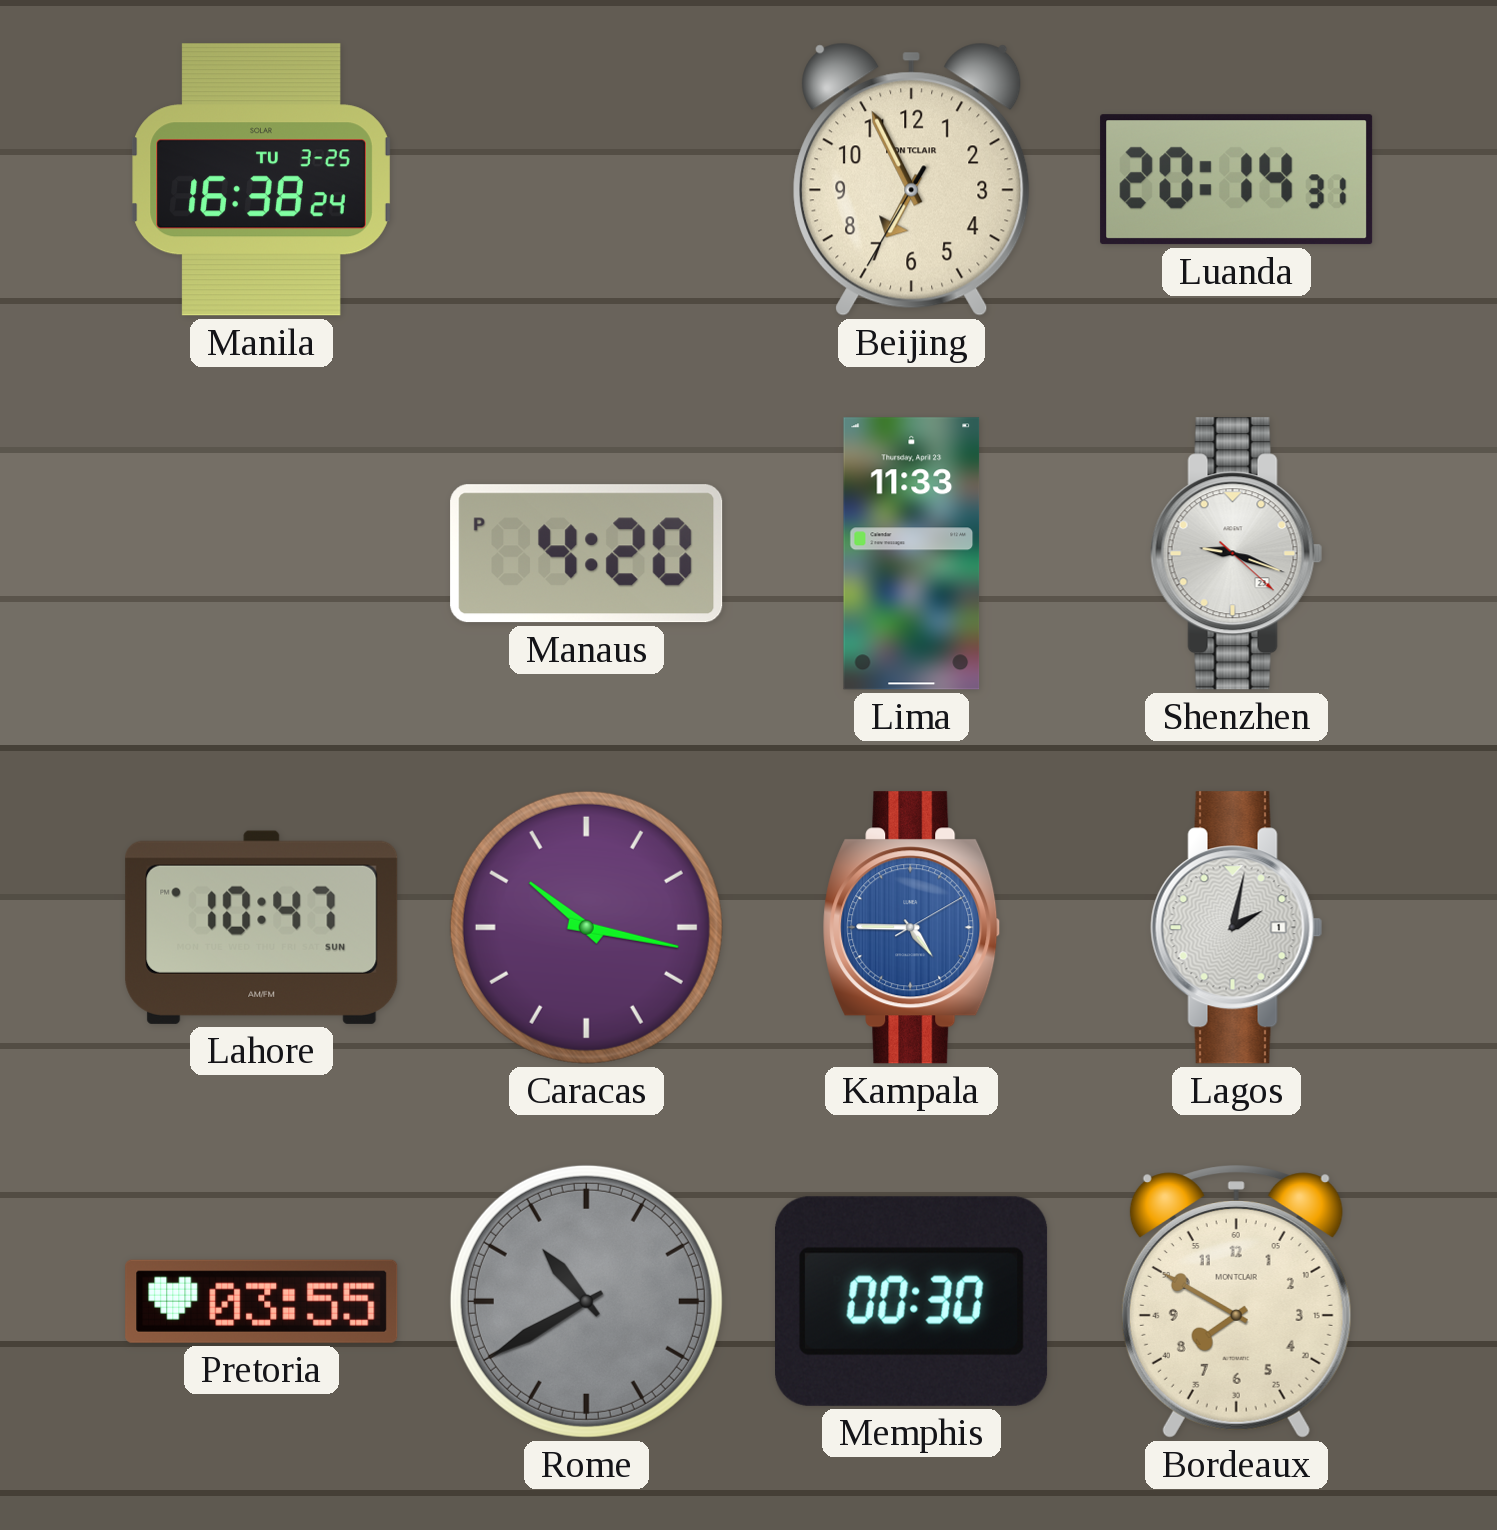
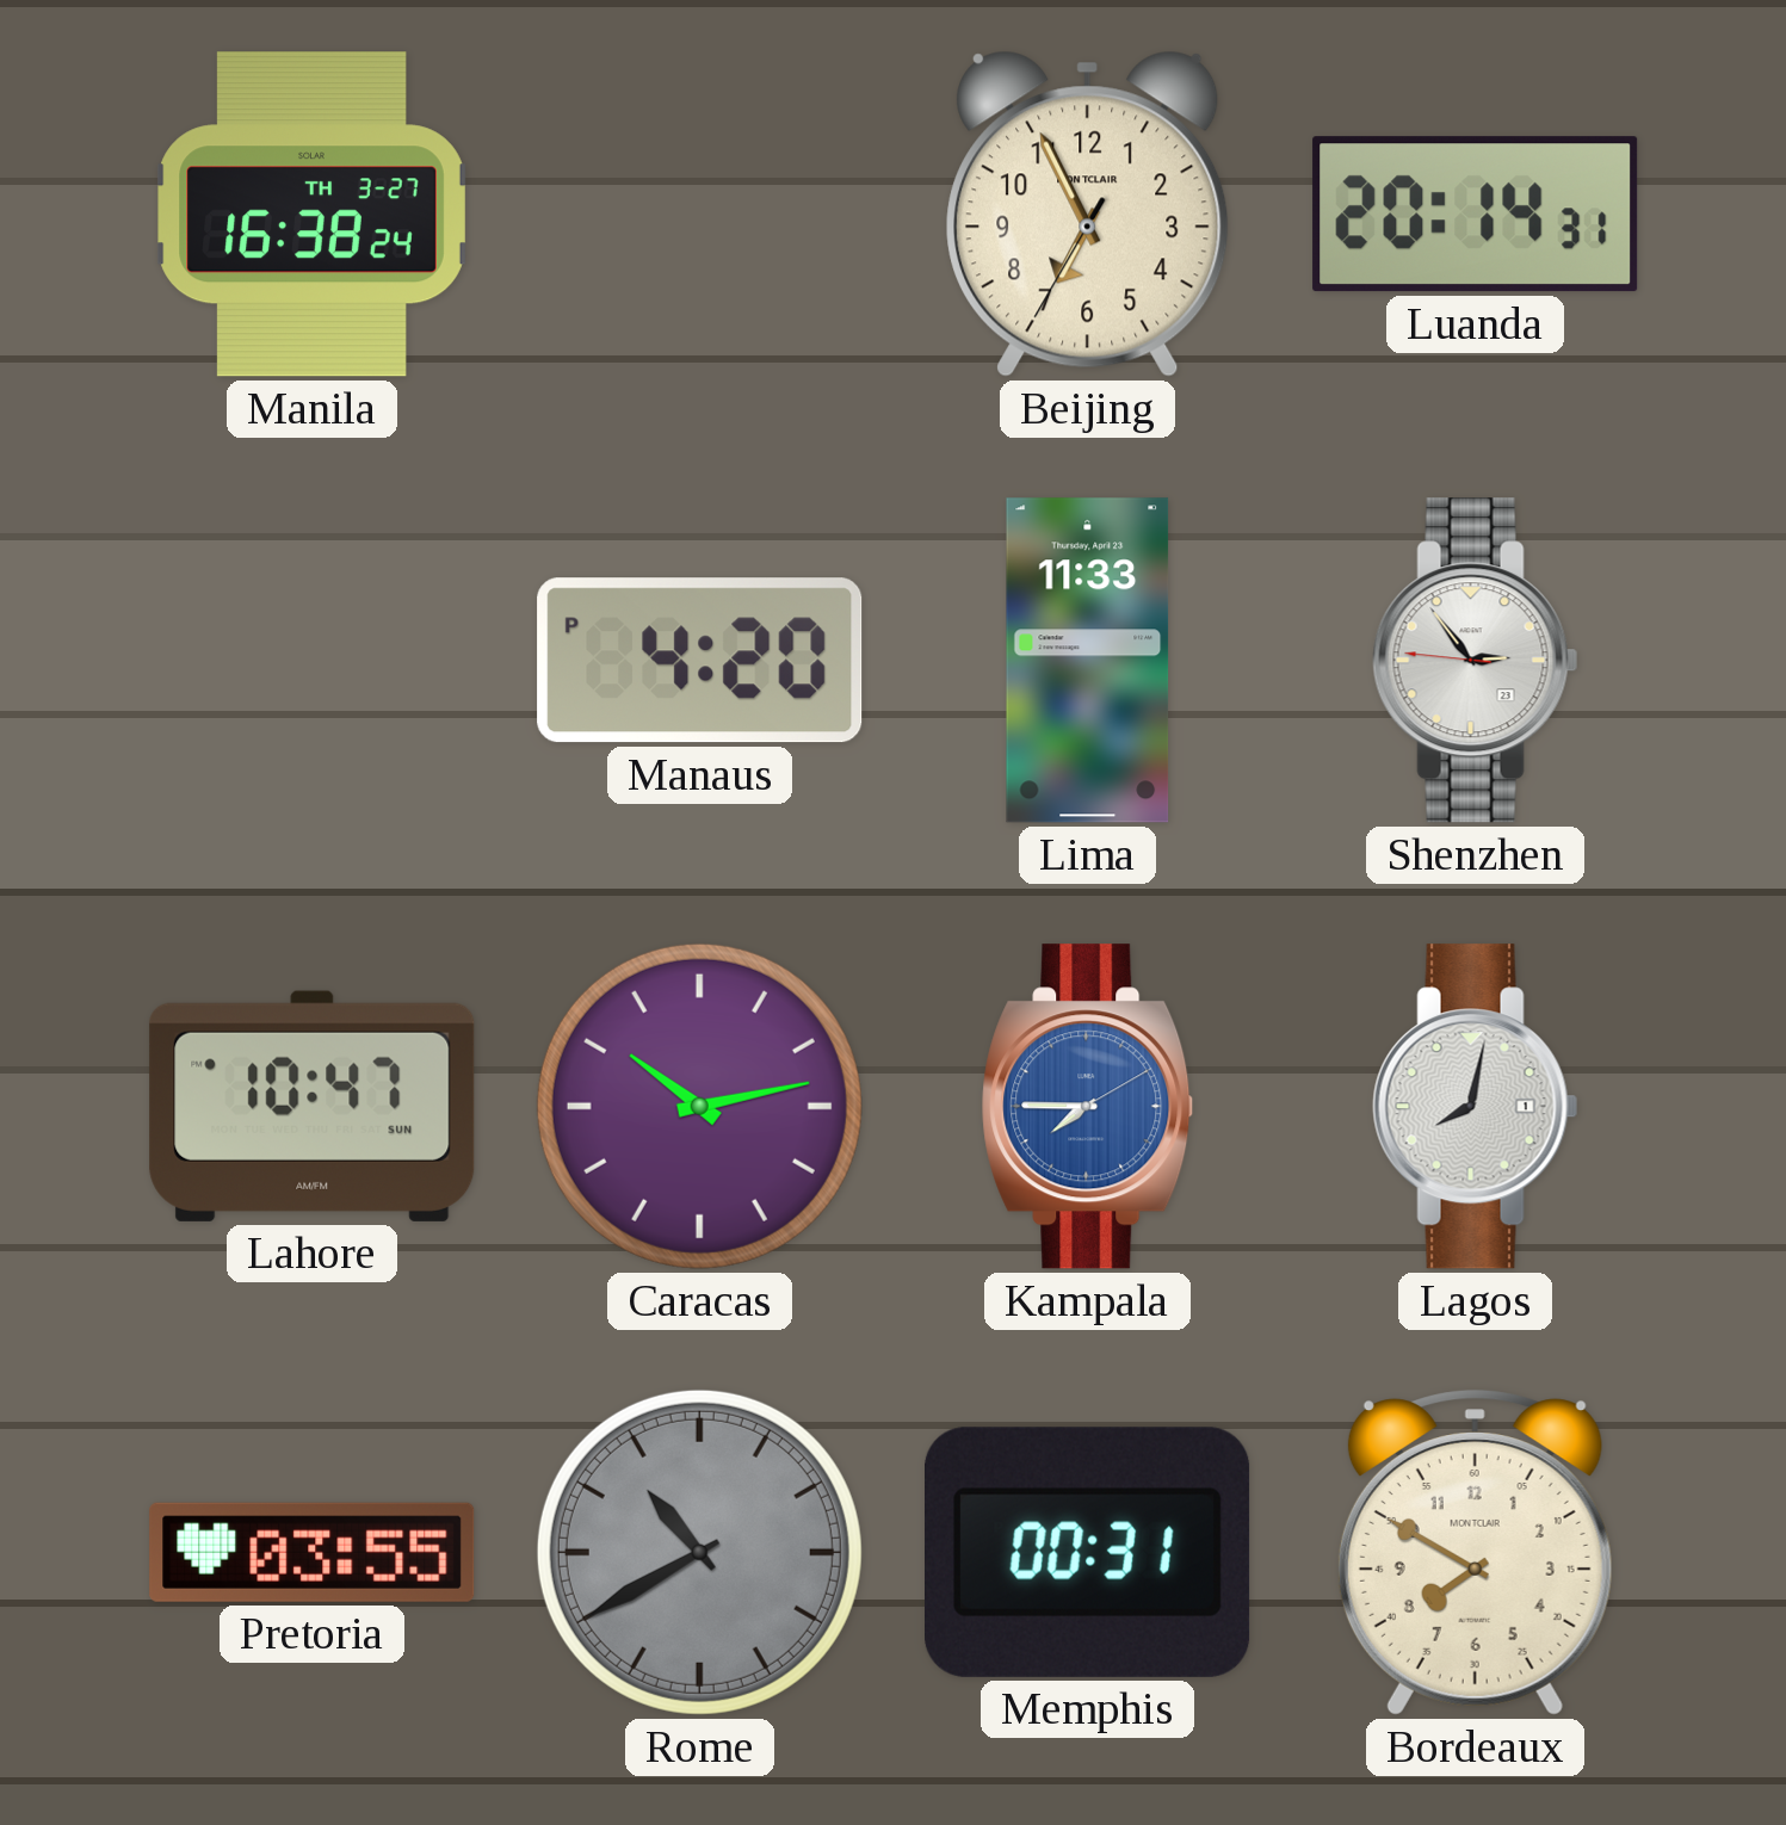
Manila date: TU 3-25 -> TH 3-27 (311, 215)
Shenzhen: 9:18 -> 2:53 (1476, 661)
Caracas: 10:17 -> 10:13 (699, 1106)
Kampala: 4:45 -> 7:45 (1088, 1107)
Lagos: 2:02 -> 8:02 (1476, 1107)
Memphis: 00:30 -> 00:31 (1088, 1552)
